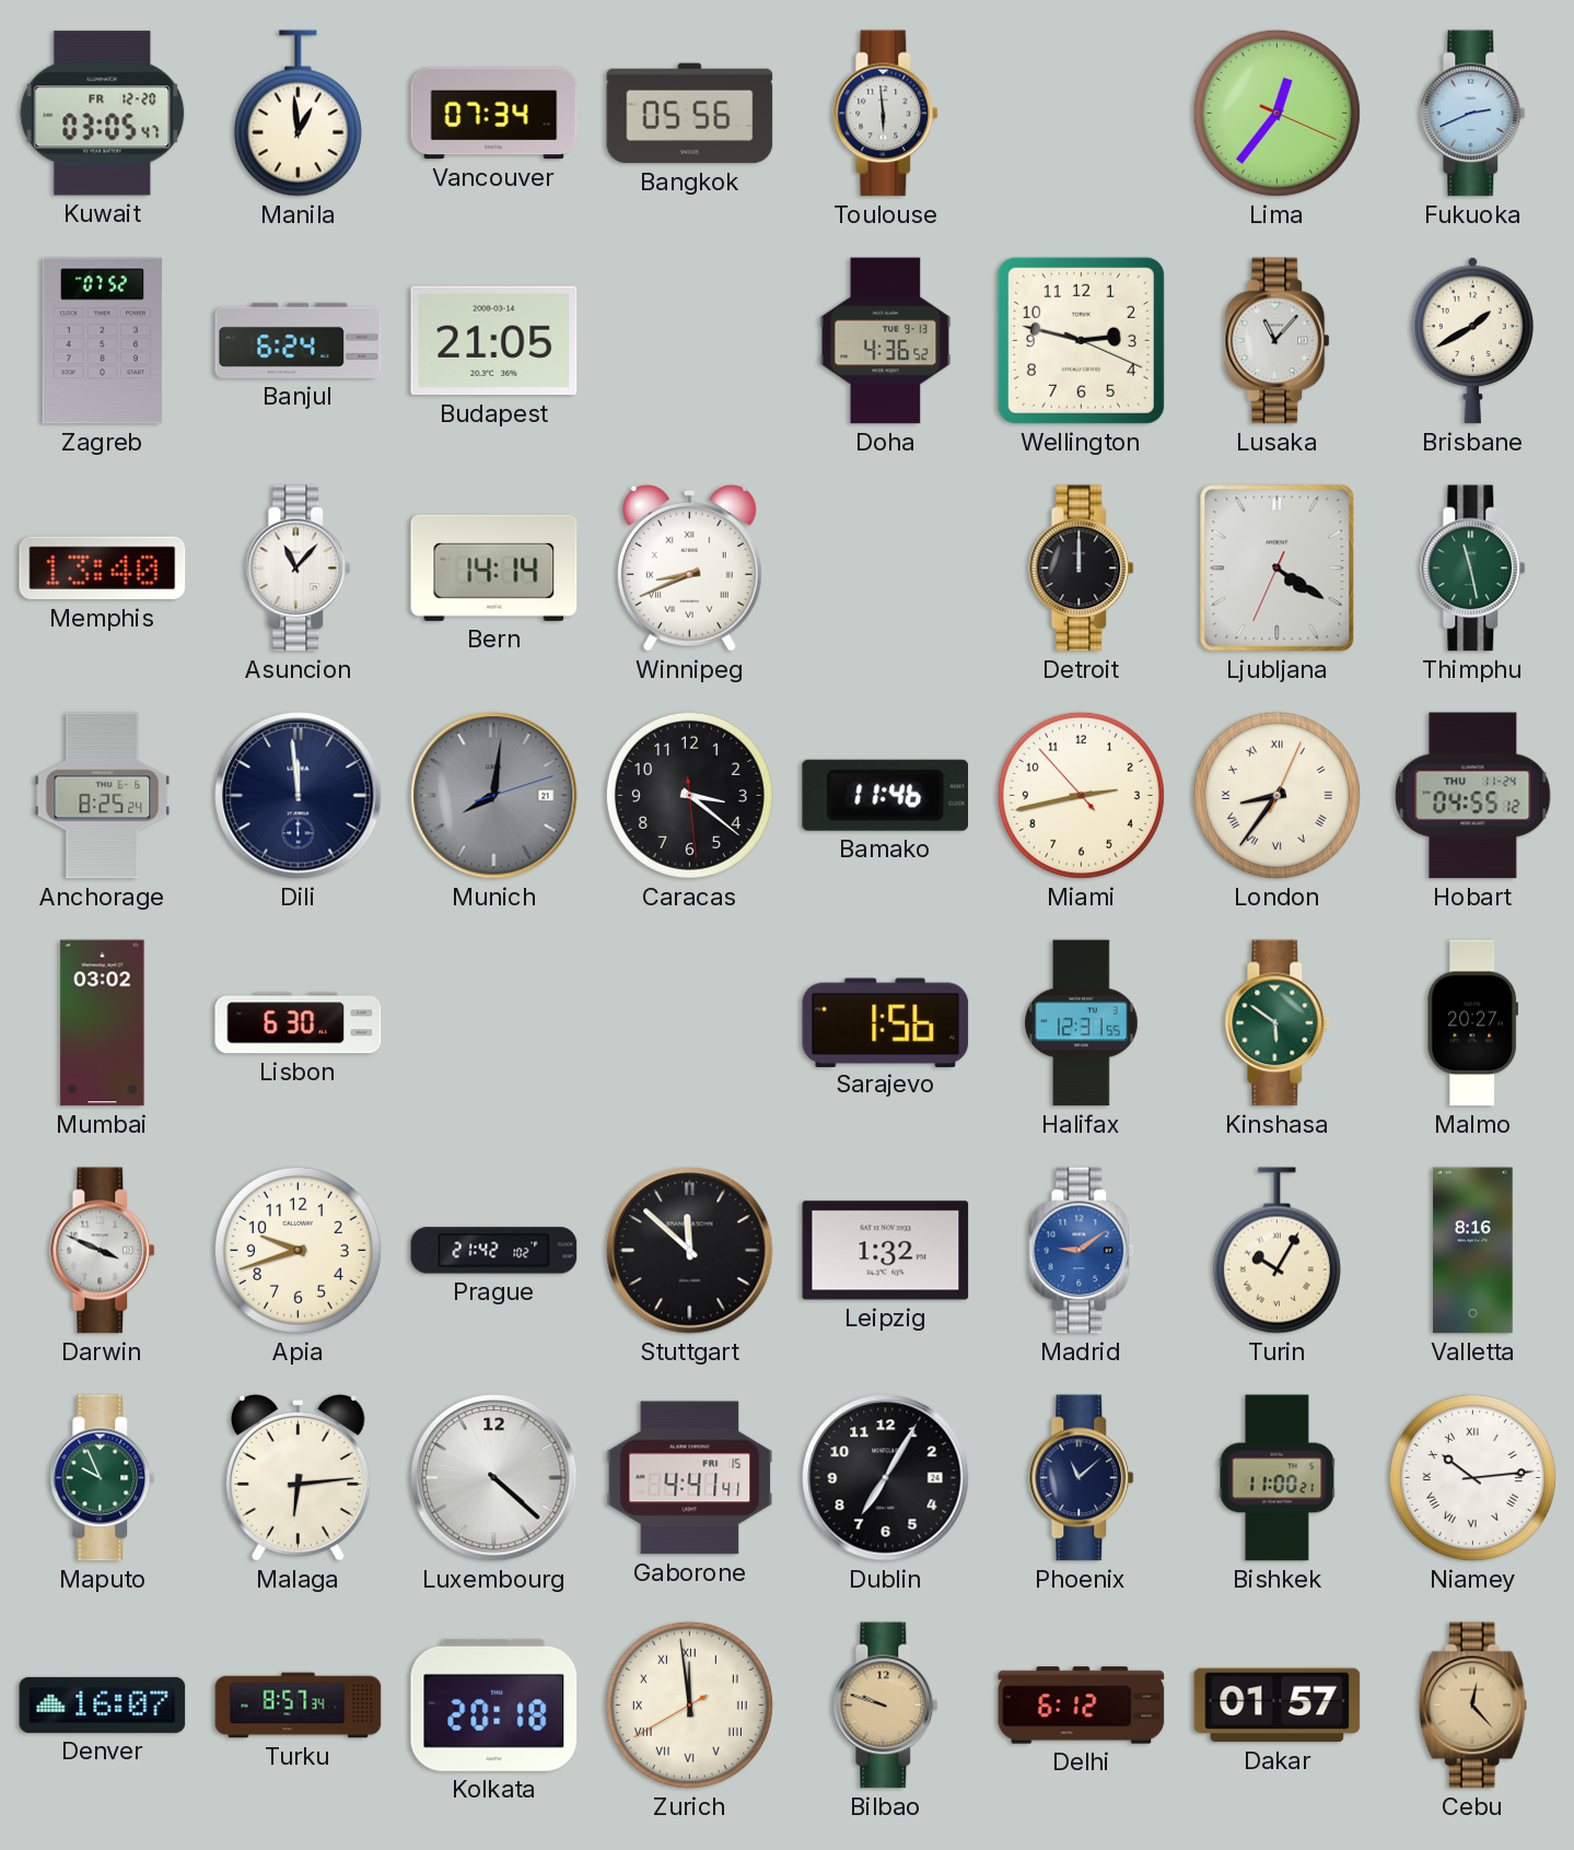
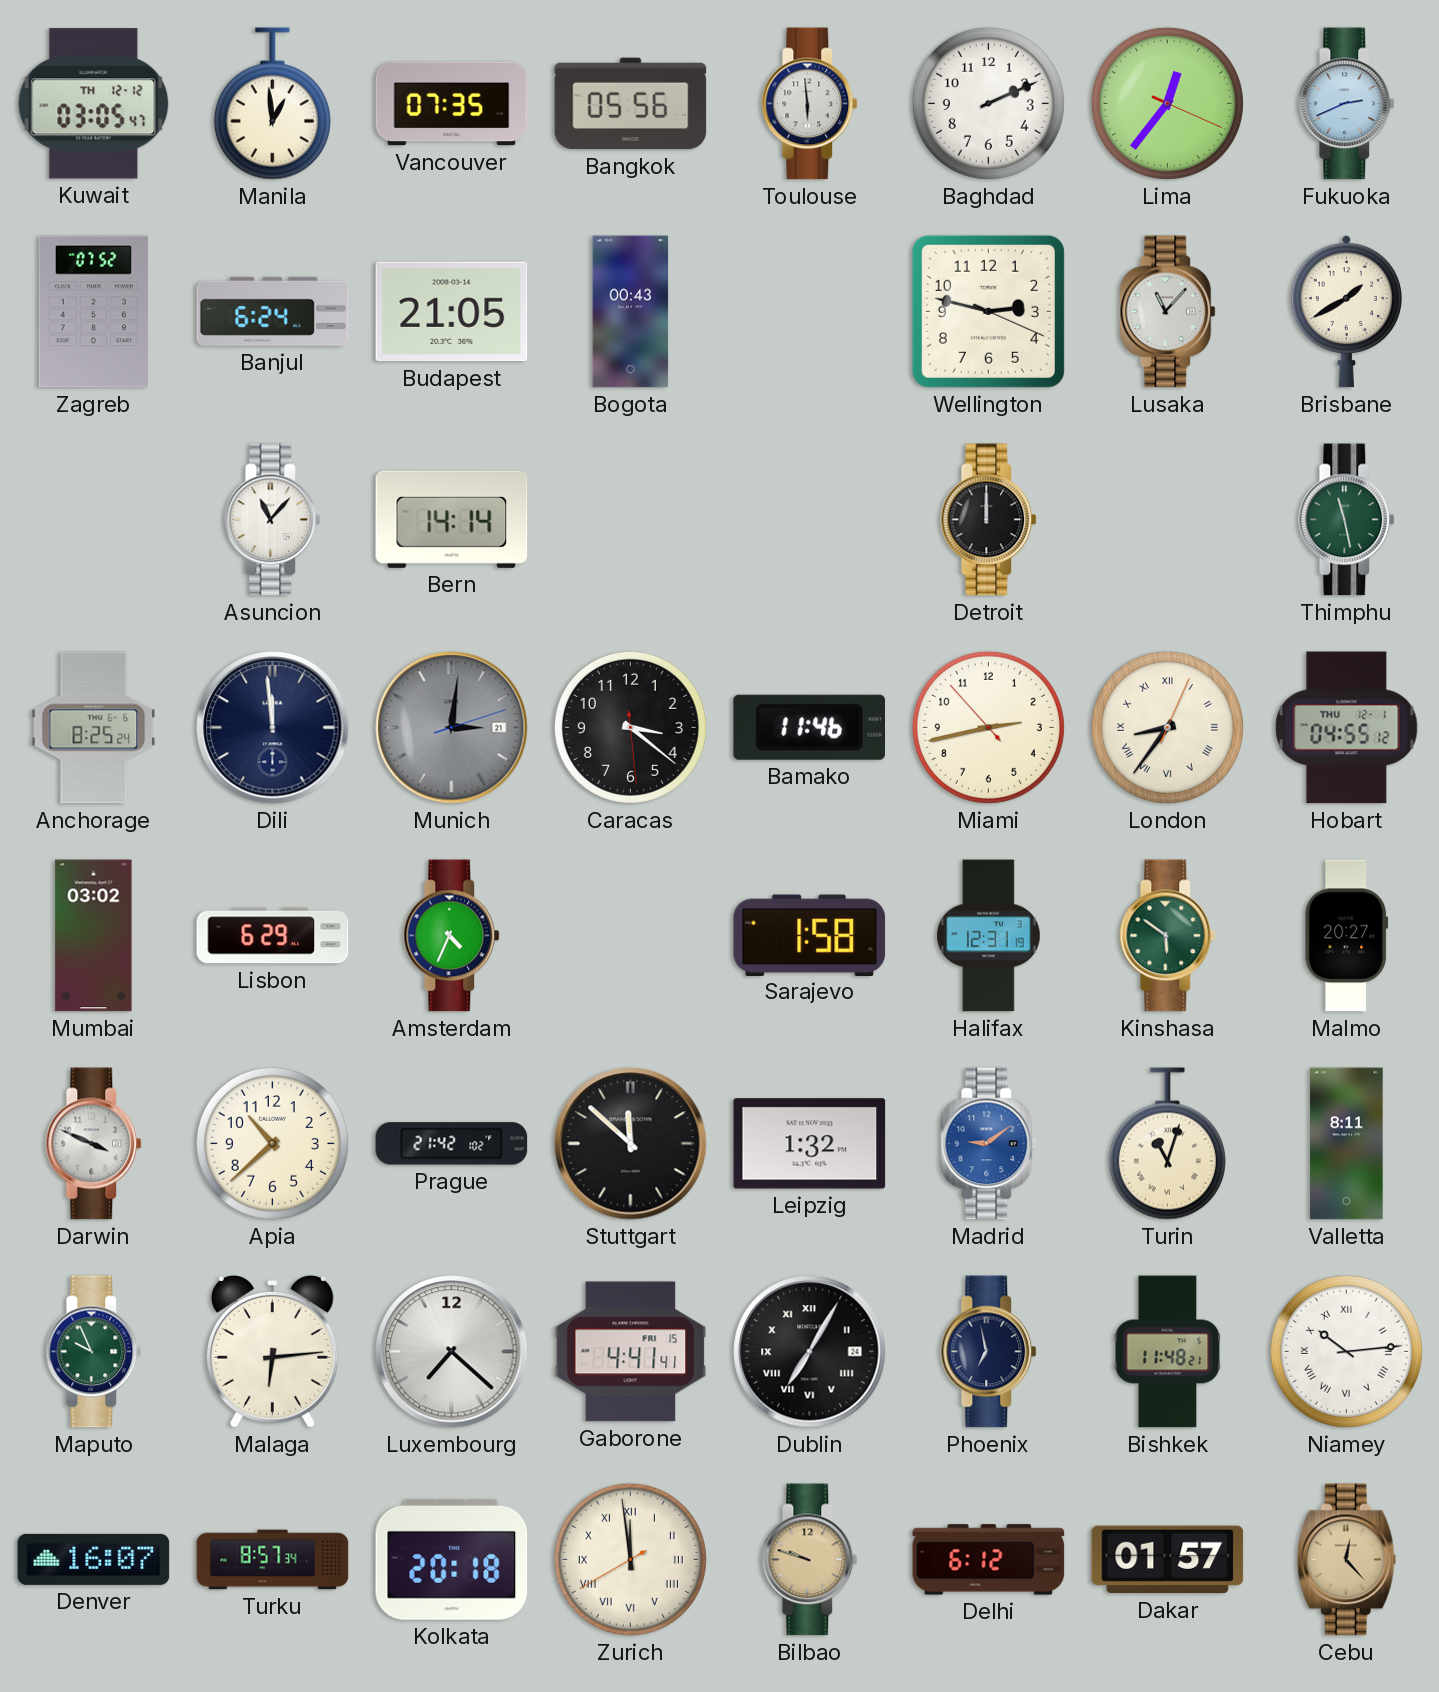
Kuwait date: FR 12-20 -> TH 12-12 (94, 104)
Vancouver: 07:34 -> 07:35 (452, 104)
Baghdad: none -> 2:11 (988, 103)
Bogota: none -> 00:43 (631, 312)
Doha: 4:36 -> none (886, 341)
Memphis: 13:40 -> none (103, 569)
Winnipeg: 8:41 -> none (689, 567)
Ljubljana: 4:20 -> none (1278, 569)
Munich: 8:01 -> 3:01 (452, 728)
Hobart date: THU 11-24 -> THU 12-1 (1347, 728)
Lisbon: 6:30 -> 6:29 (273, 936)
Amsterdam: none -> 4:34 (452, 936)
Sarajevo: 1:56 -> 1:58 (810, 935)
Halifax: 12:31:55 -> 12:31:19 (989, 936)
Apia: 9:42 -> 10:38 (272, 1143)
Turin: 10:05 -> 11:03 (1167, 1144)
Valletta: 8:16 -> 8:11 (1347, 1144)
Luxembourg: 4:22 -> 7:22 (452, 1352)
Dublin numerals: Arabic -> Roman (810, 1352)
Phoenix: 11:08 -> 6:58 (989, 1352)
Bishkek: 11:00 -> 11:48 (1168, 1352)
